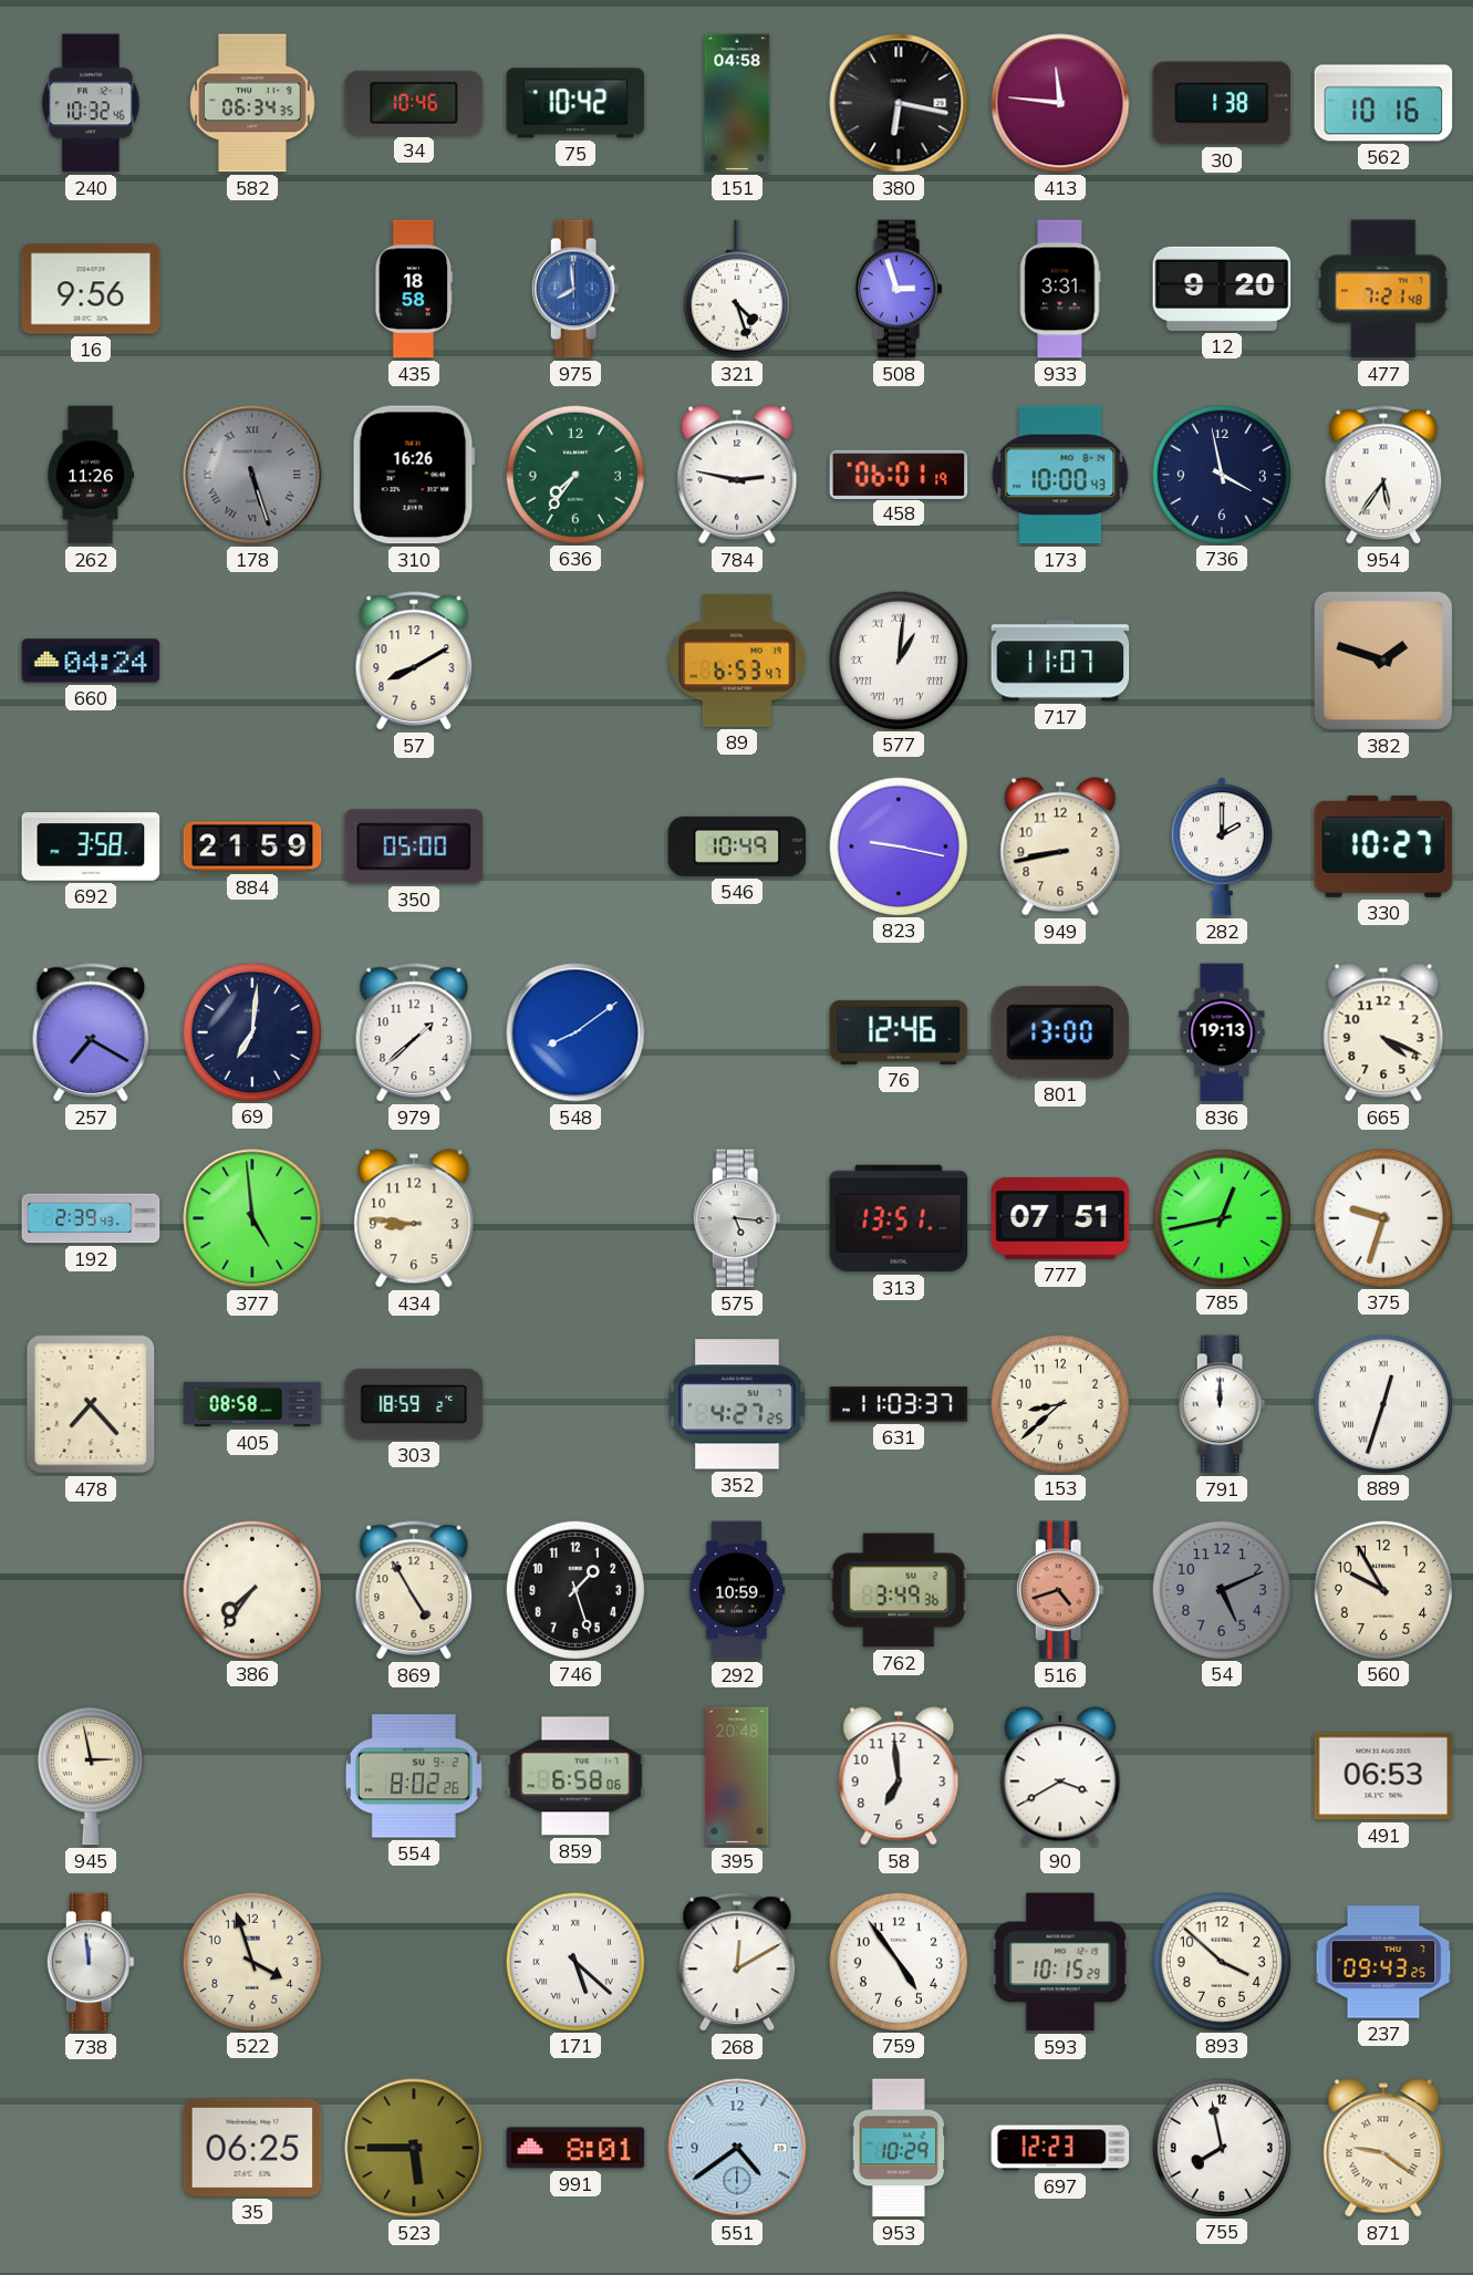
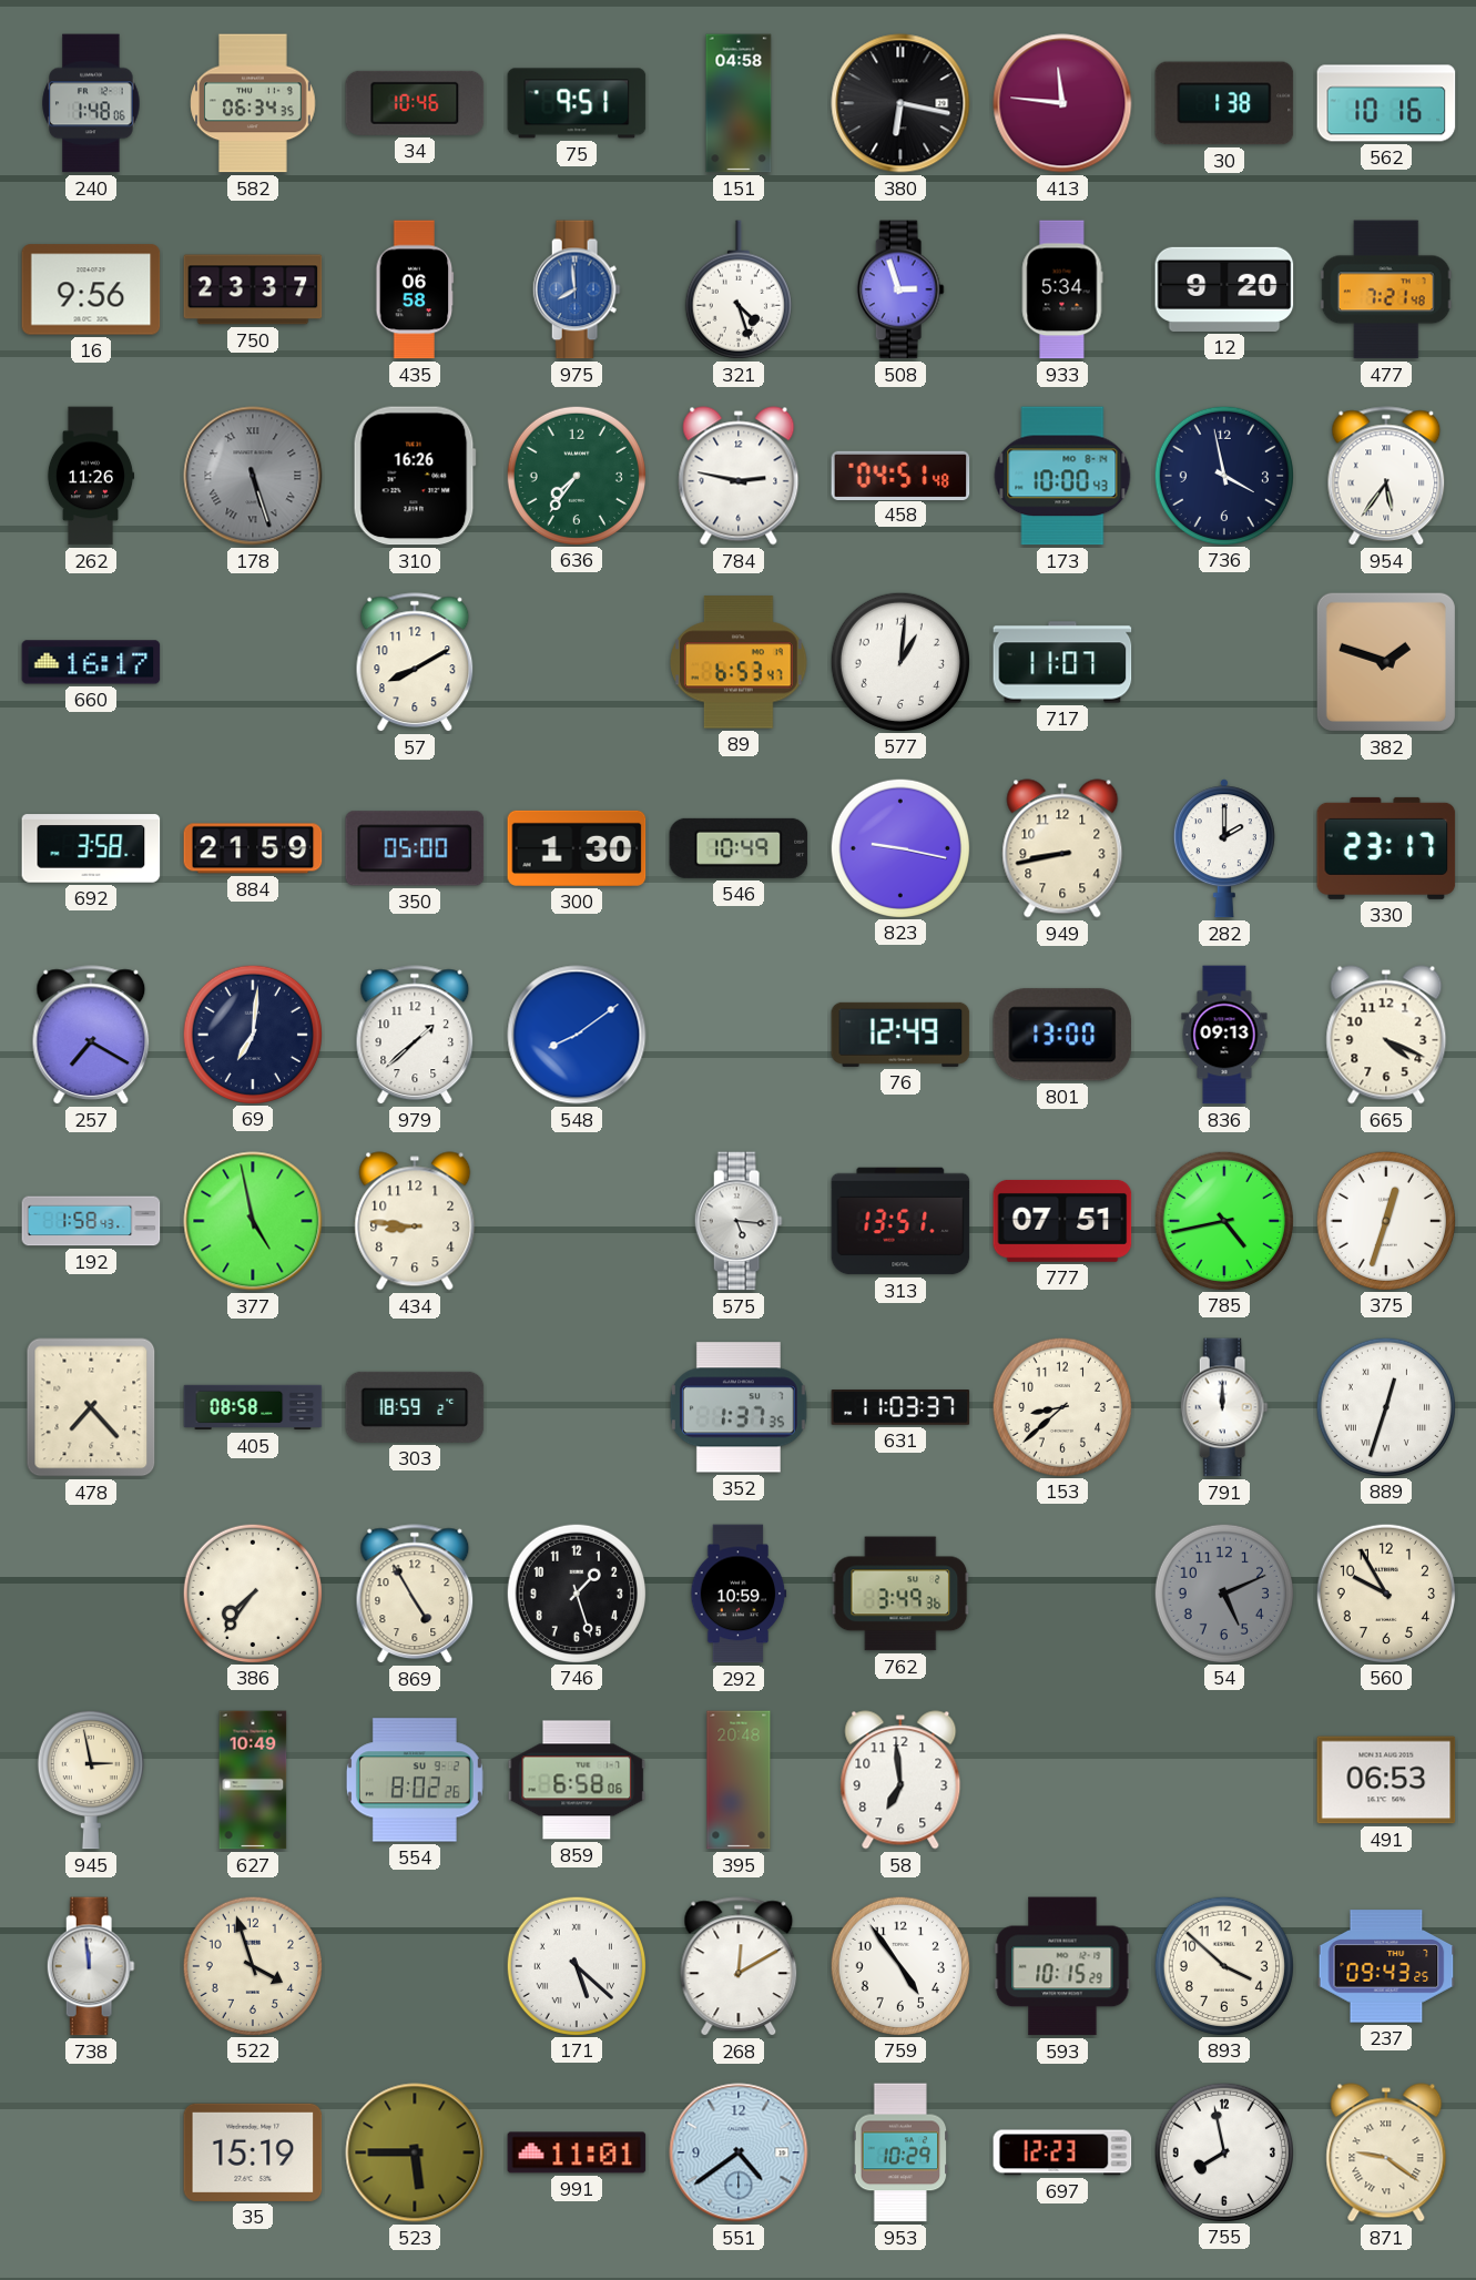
240: 10:32 -> 1:48 (91, 103)
75: 10:42 -> 9:51 (577, 103)
750: none -> 23:37 (253, 289)
435: 18:58 -> 06:58 (415, 289)
933: 3:31 -> 5:34 (1062, 289)
458: 06:01 -> 04:51 (900, 475)
660: 04:24 -> 16:17 (91, 662)
577 numerals: Roman -> Arabic (899, 661)
300: none -> 1:30 (577, 848)
330: 10:27 -> 23:17 (1386, 848)
76: 12:46 -> 12:49 (900, 1035)
836: 19:13 -> 09:13 (1224, 1035)
192: 2:39 -> 1:58 (91, 1221)
377: 4:59 -> 4:58 (253, 1221)
785: 12:43 -> 4:43 (1223, 1220)
375: 9:33 -> 12:33 (1385, 1220)
352: 4:27 -> 1:37 (739, 1407)
516: 4:42 -> none (1060, 1590)
627: none -> 10:49 (253, 1780)
90: 3:40 -> none (1060, 1776)
35: 06:25 -> 15:19 (253, 2152)
991: 8:01 -> 11:01 (577, 2152)
